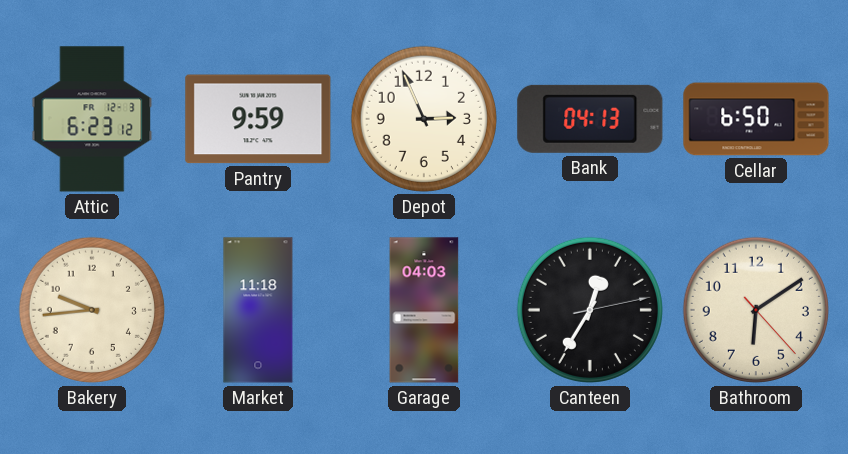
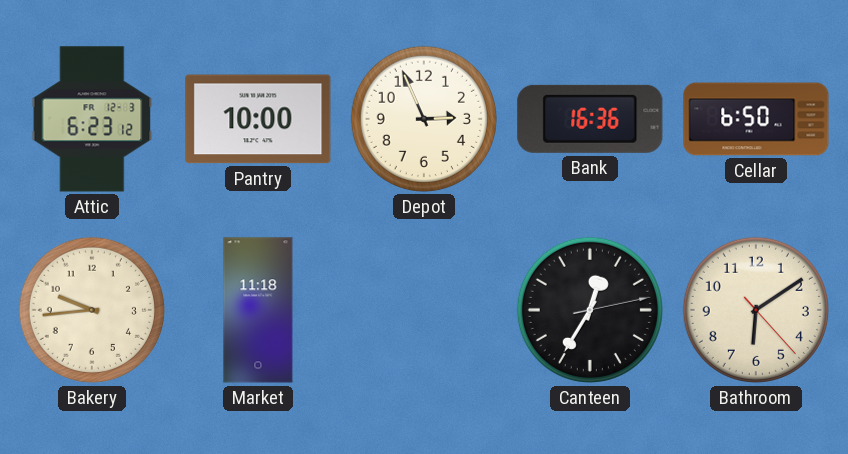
Pantry: 9:59 -> 10:00 (258, 119)
Bank: 04:13 -> 16:36 (590, 119)
Garage: 04:03 -> none (424, 310)
